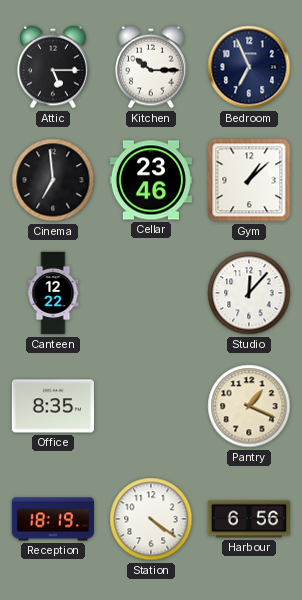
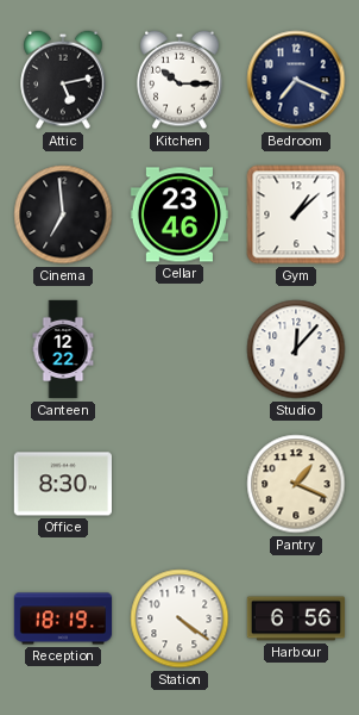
Attic: 5:15 -> 5:13 (63, 80)
Bedroom: 6:56 -> 7:19 (296, 80)
Office: 8:35 -> 8:30 (62, 484)
